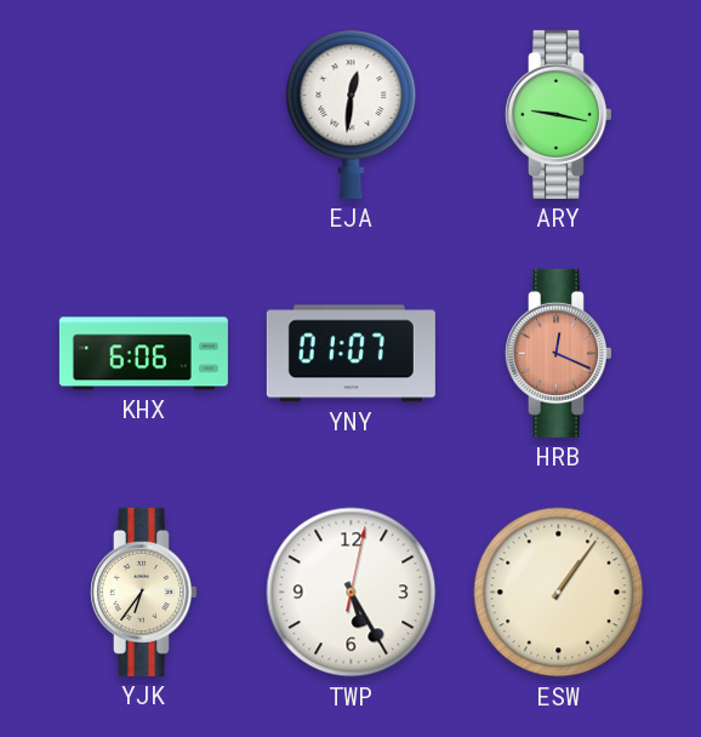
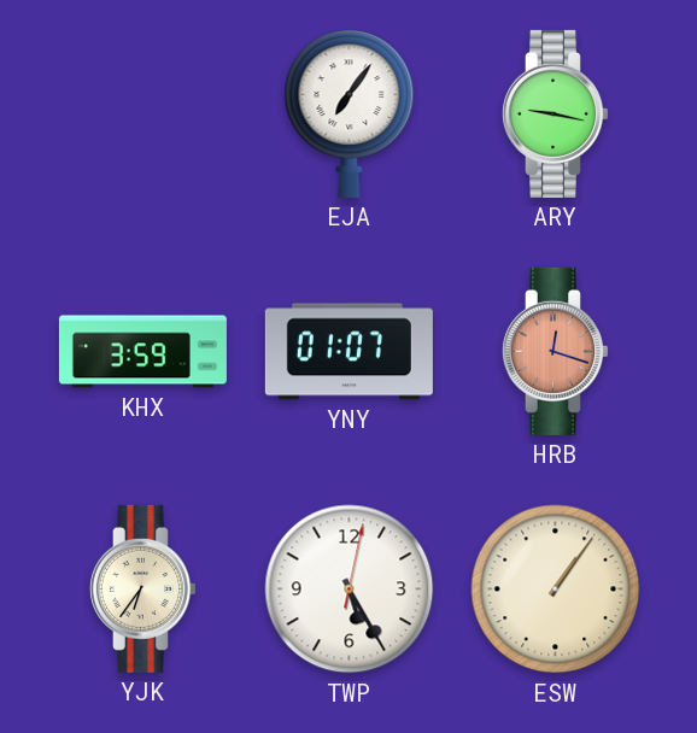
EJA: 12:31 -> 7:06 (350, 113)
KHX: 6:06 -> 3:59 (142, 352)
HRB: 12:19 -> 12:18 (555, 351)
